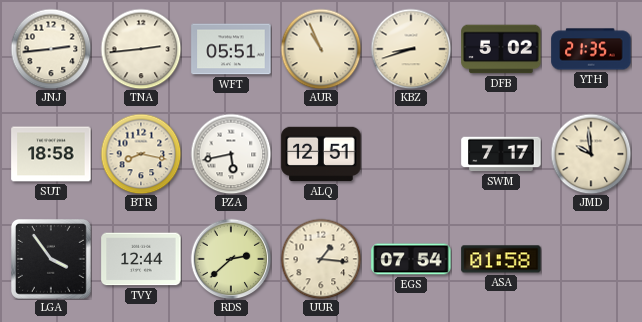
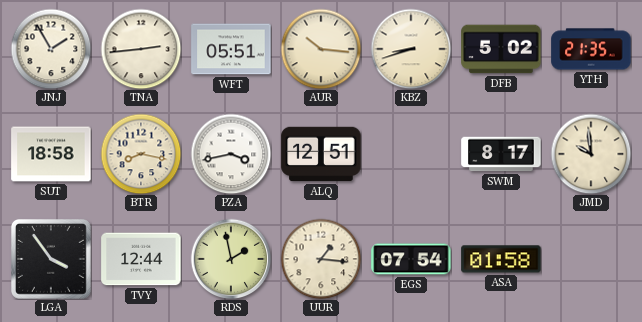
JNJ: 2:44 -> 1:55 (51, 49)
AUR: 10:56 -> 10:16 (321, 49)
PZA: 5:43 -> 3:43 (231, 154)
SWM: 7:17 -> 8:17 (501, 154)
RDS: 2:38 -> 1:58 (231, 259)
